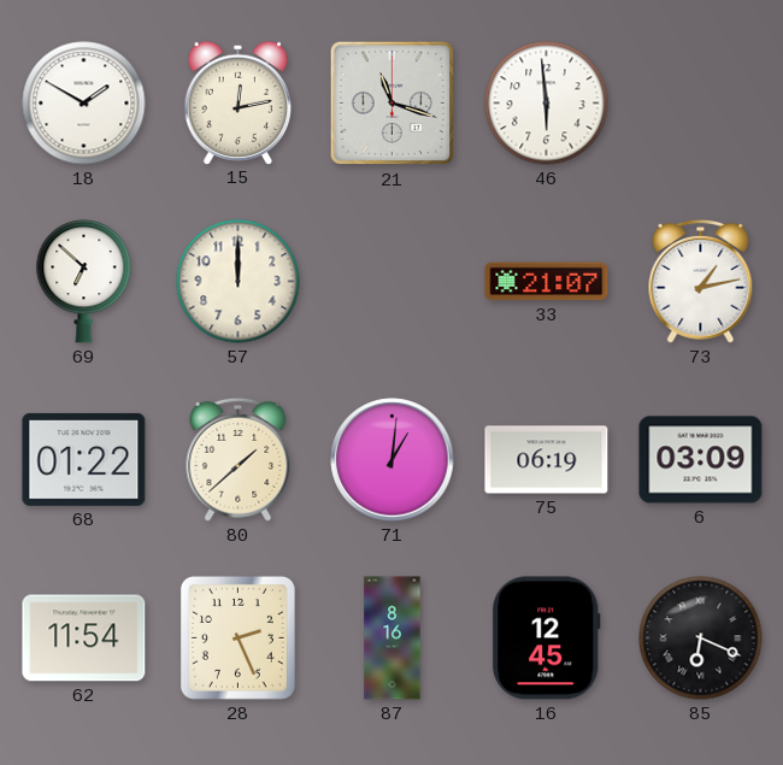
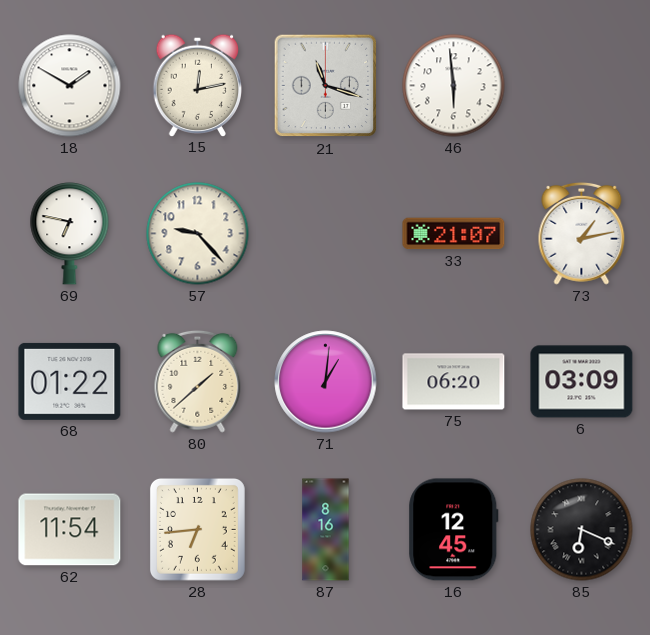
69: 6:52 -> 6:47 (70, 234)
57: 12:00 -> 9:23 (198, 234)
75: 06:19 -> 06:20 (454, 382)
28: 2:26 -> 6:44 (197, 529)
